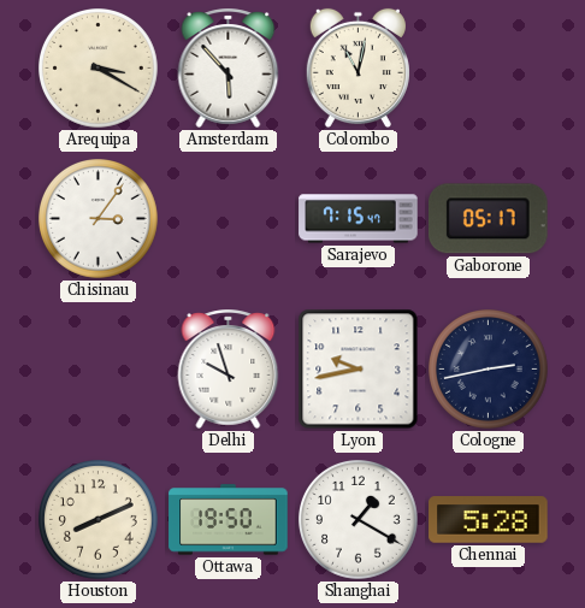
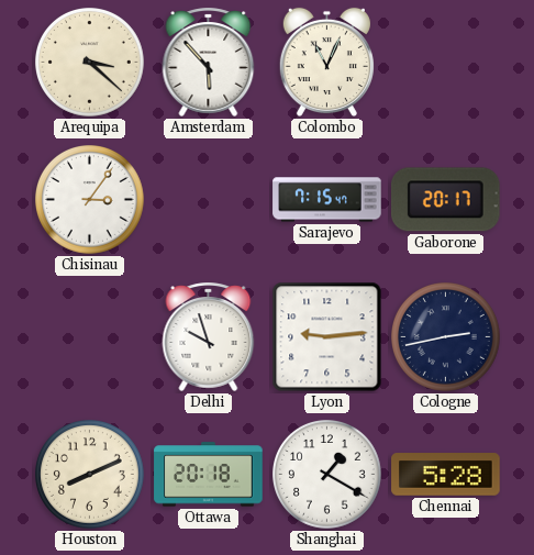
Arequipa: 3:20 -> 3:22 (90, 63)
Colombo: 11:02 -> 11:04 (326, 63)
Gaborone: 05:17 -> 20:17 (446, 200)
Lyon: 9:43 -> 9:14 (327, 337)
Ottawa: 19:50 -> 20:18 (209, 475)
